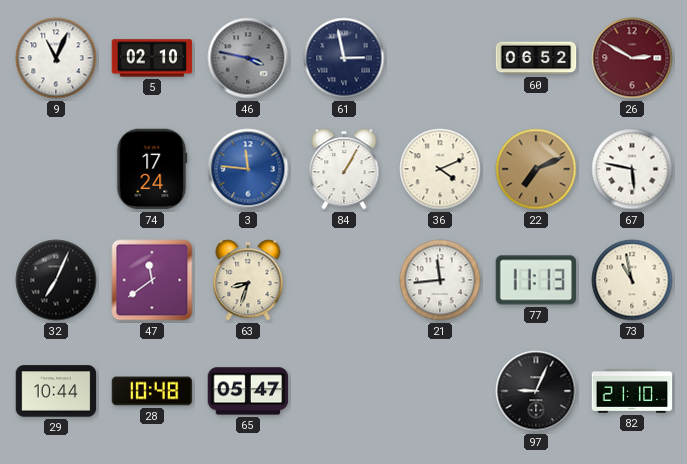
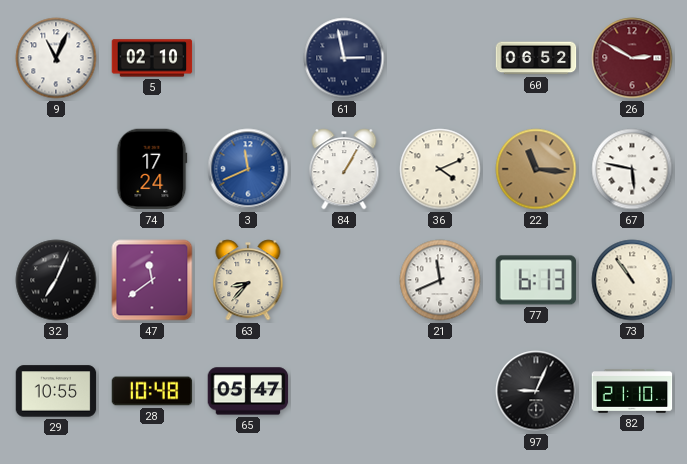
46: 3:47 -> none (248, 58)
3: 11:46 -> 11:41 (248, 169)
22: 7:11 -> 11:16 (536, 169)
63: 8:33 -> 8:37 (248, 280)
21: 11:44 -> 11:41 (440, 280)
77: 11:13 -> 6:13 (536, 280)
73: 10:58 -> 10:54 (632, 280)
29: 10:44 -> 10:55 (56, 391)
